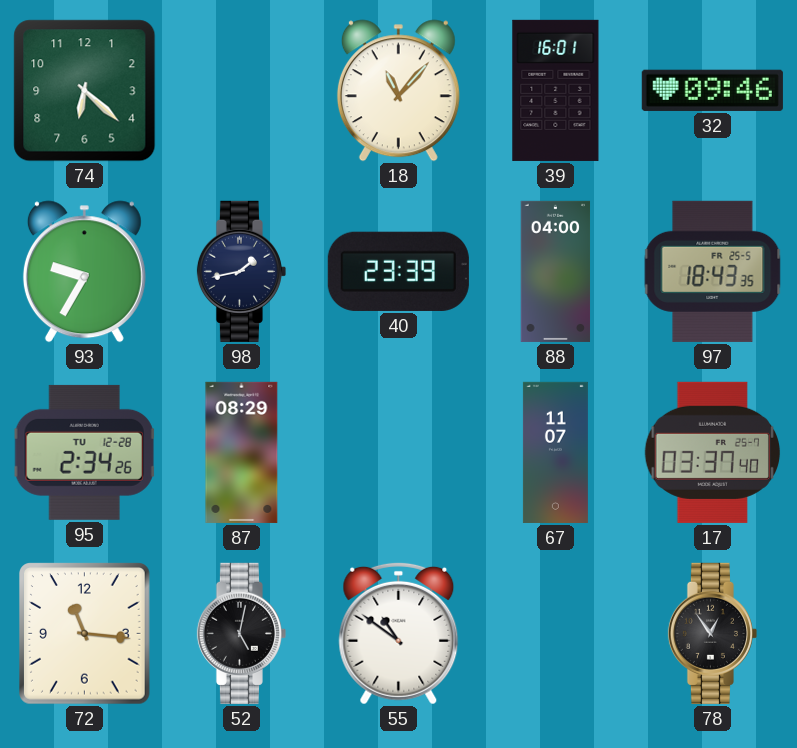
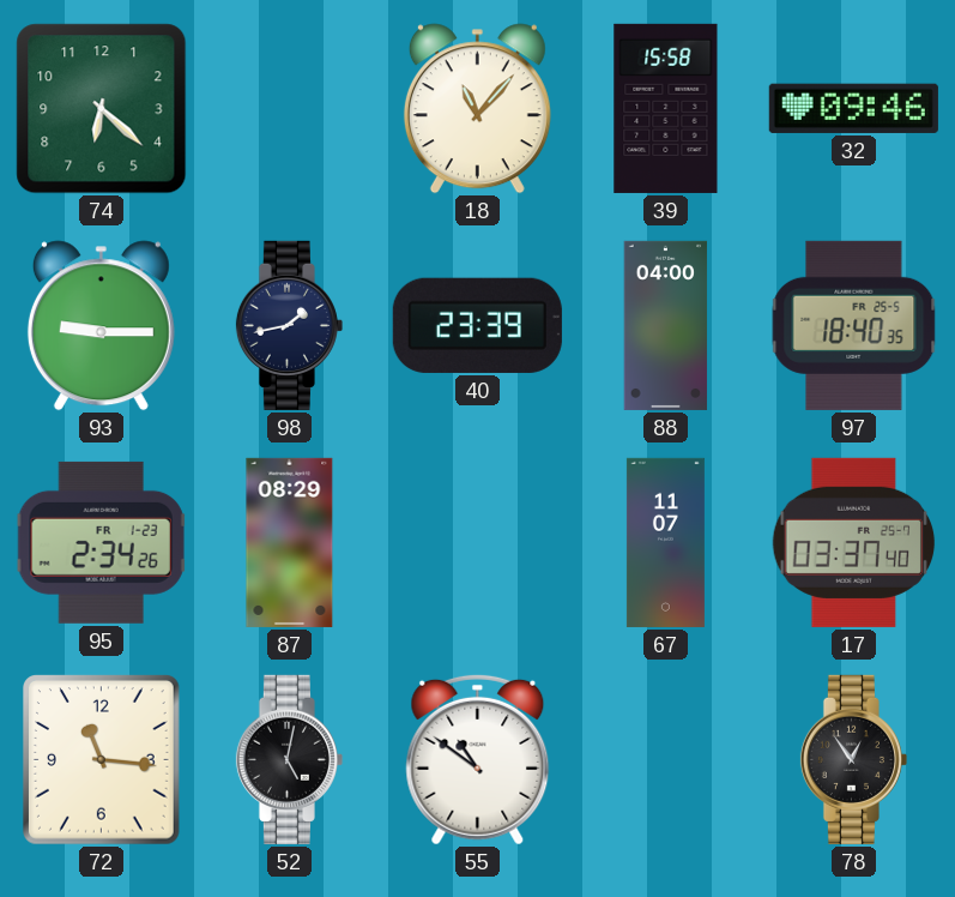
39: 16:01 -> 15:58 (666, 108)
93: 9:35 -> 9:15 (101, 326)
97: 18:43 -> 18:40 (854, 325)
95 date: TU 12-28 -> FR 1-23 (102, 542)
